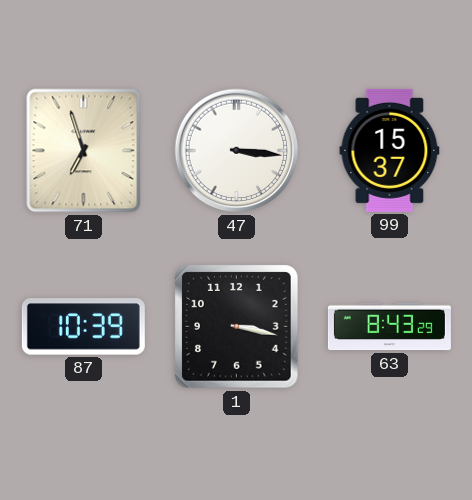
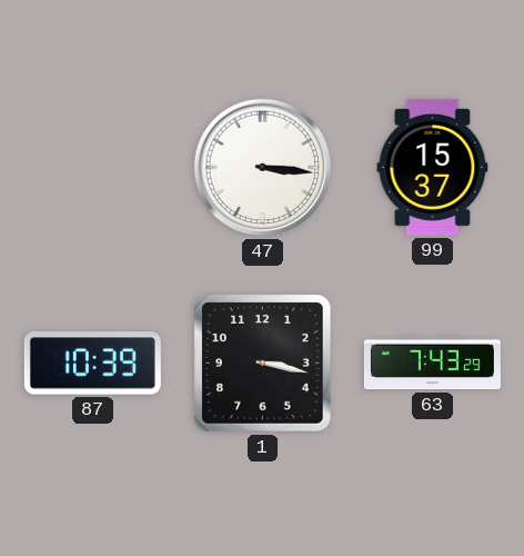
71: 6:57 -> none (84, 151)
63: 8:43 -> 7:43 (432, 364)
